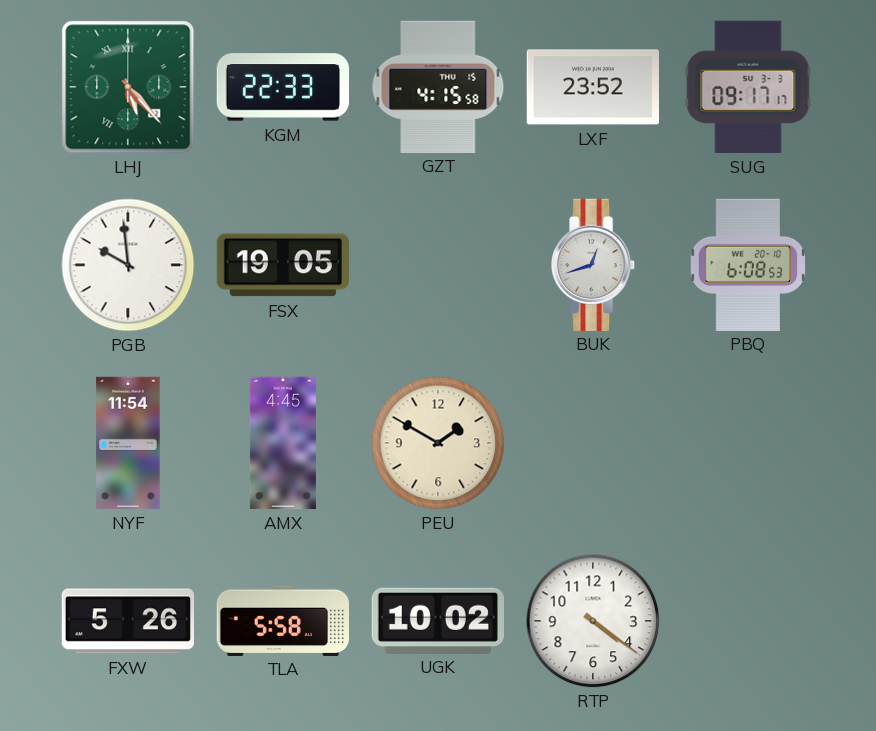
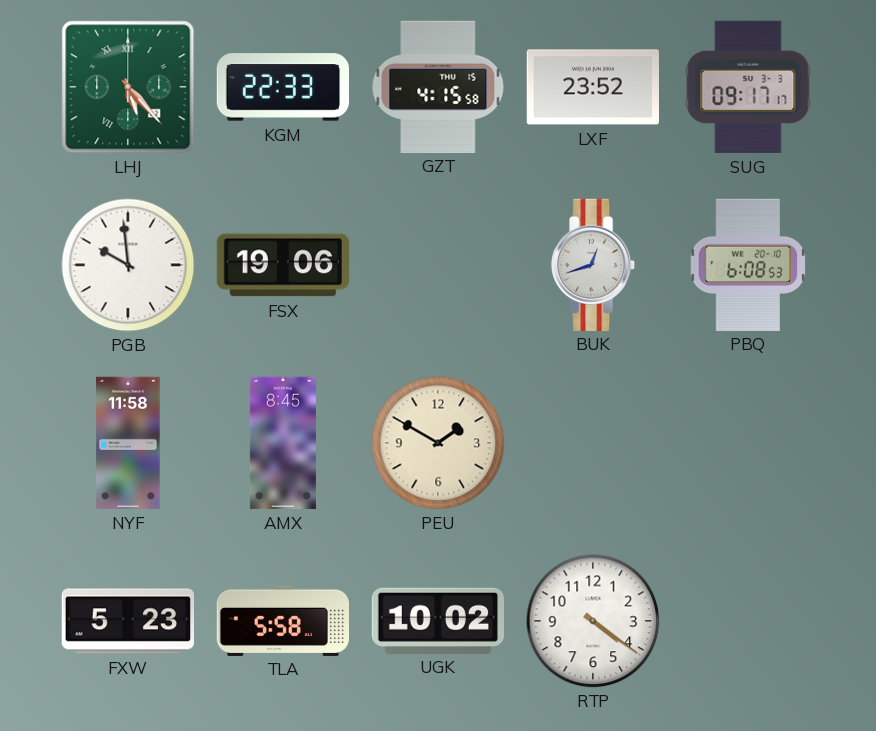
FSX: 19:05 -> 19:06 (282, 265)
NYF: 11:54 -> 11:58 (128, 443)
AMX: 4:45 -> 8:45 (283, 443)
FXW: 5:26 -> 5:23 (127, 621)
